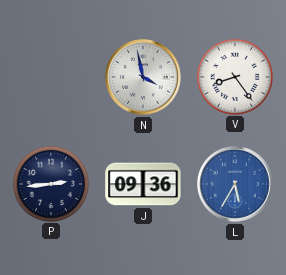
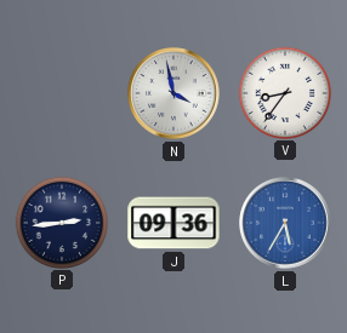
V: 8:24 -> 8:36 (284, 92)
